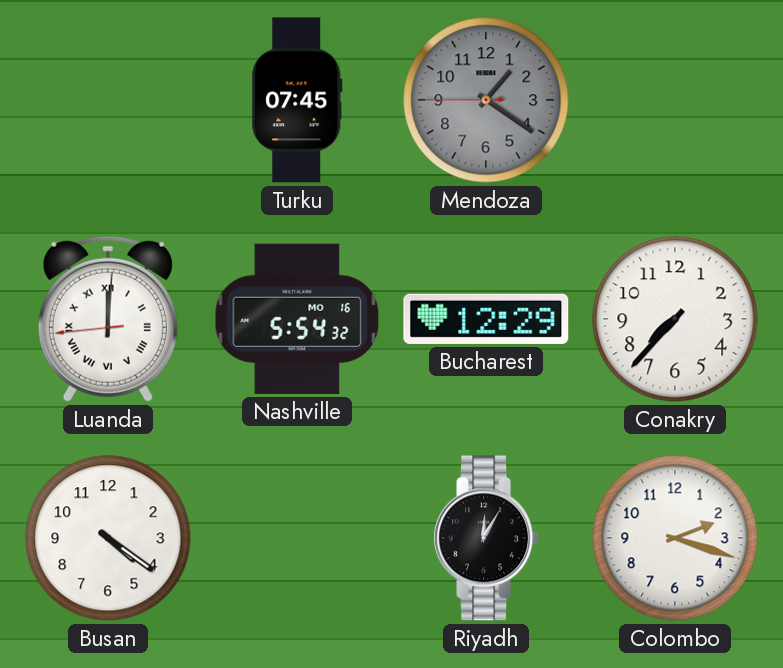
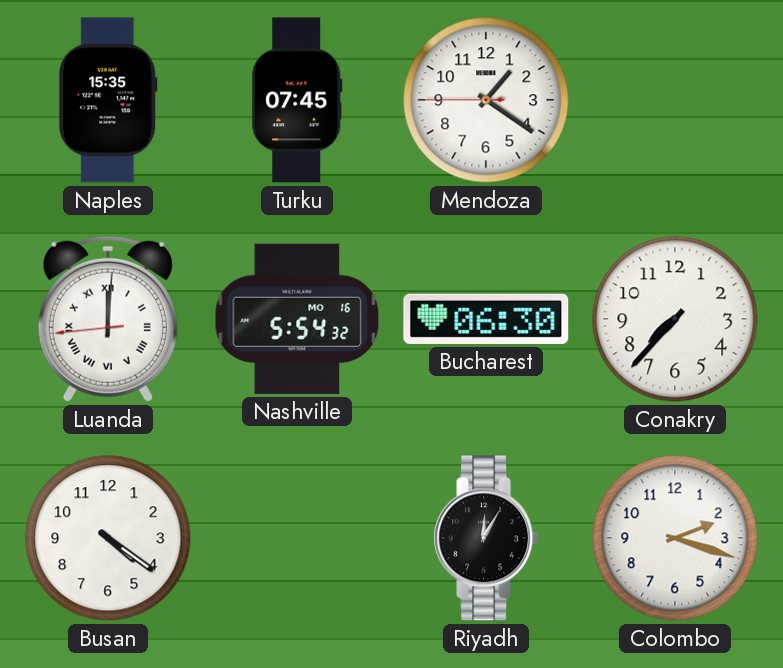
Naples: none -> 15:35 (108, 100)
Mendoza dial: grey -> white (486, 100)
Bucharest: 12:29 -> 06:30 (486, 319)
